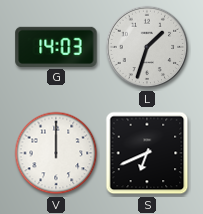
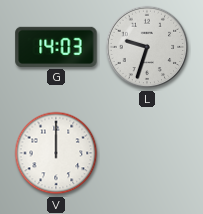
L: 1:33 -> 9:33 (147, 47)
S: 6:41 -> none (147, 153)
